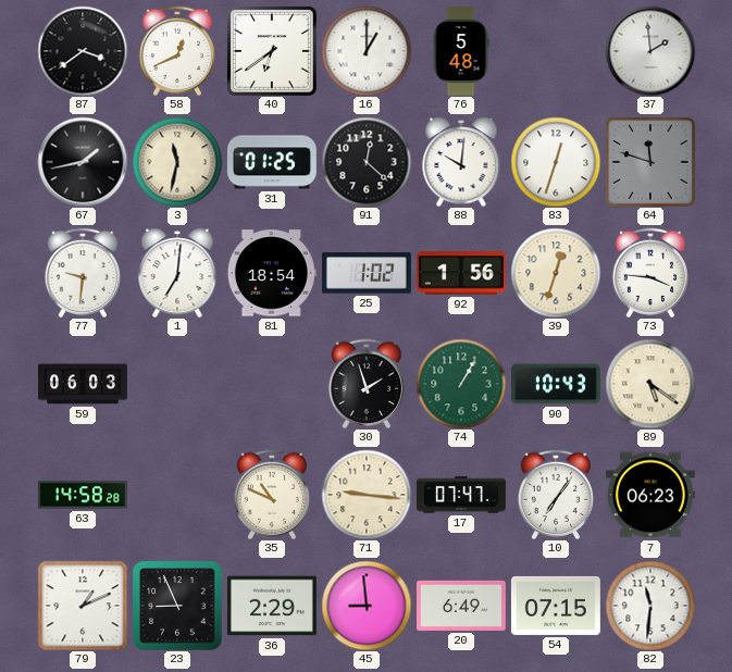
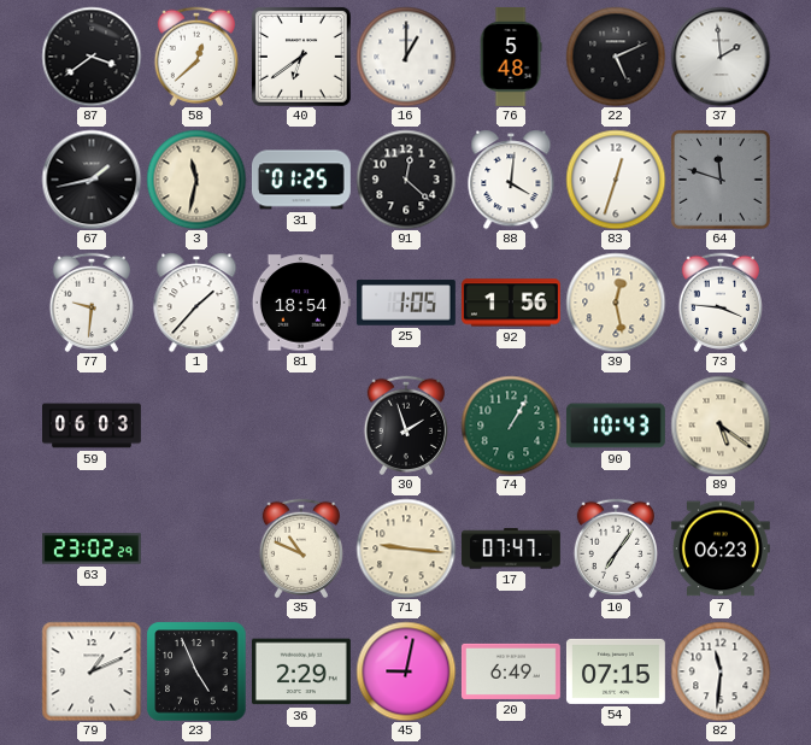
58: 12:41 -> 12:38 (195, 55)
22: none -> 5:11 (616, 57)
88: 10:01 -> 4:01 (511, 180)
1: 7:01 -> 1:37 (196, 303)
25: 1:02 -> 1:05 (406, 303)
39: 12:33 -> 12:28 (616, 303)
63: 14:58 -> 23:02 (92, 549)
23: 8:56 -> 4:56 (196, 671)
45: 8:59 -> 9:02 (406, 671)
